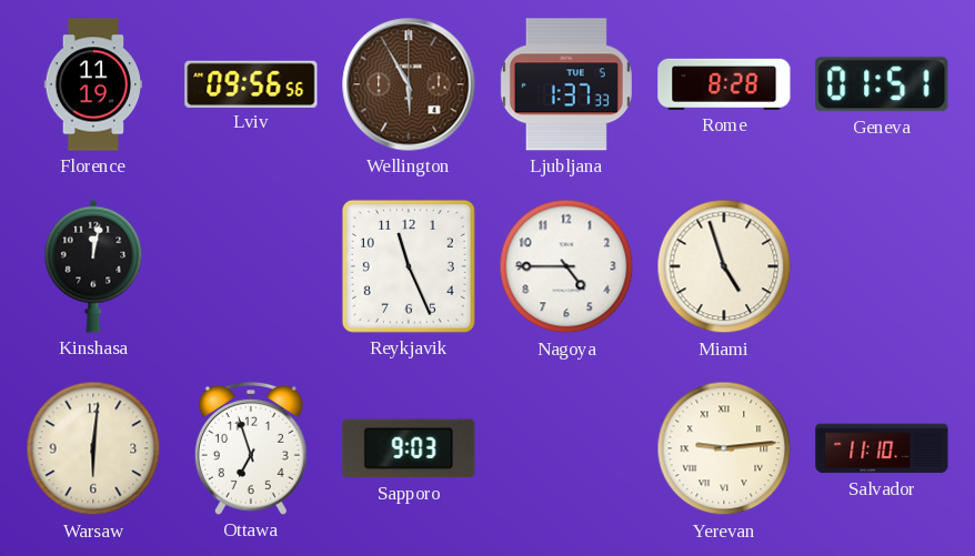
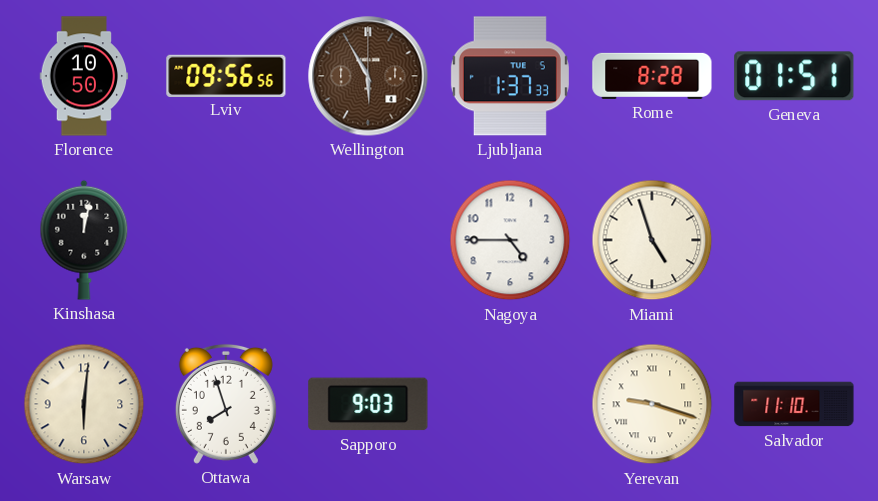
Florence: 11:19 -> 10:50 (84, 76)
Reykjavik: 11:26 -> none (409, 266)
Ottawa: 6:57 -> 7:57 (226, 404)
Yerevan: 9:14 -> 9:18 (652, 404)
